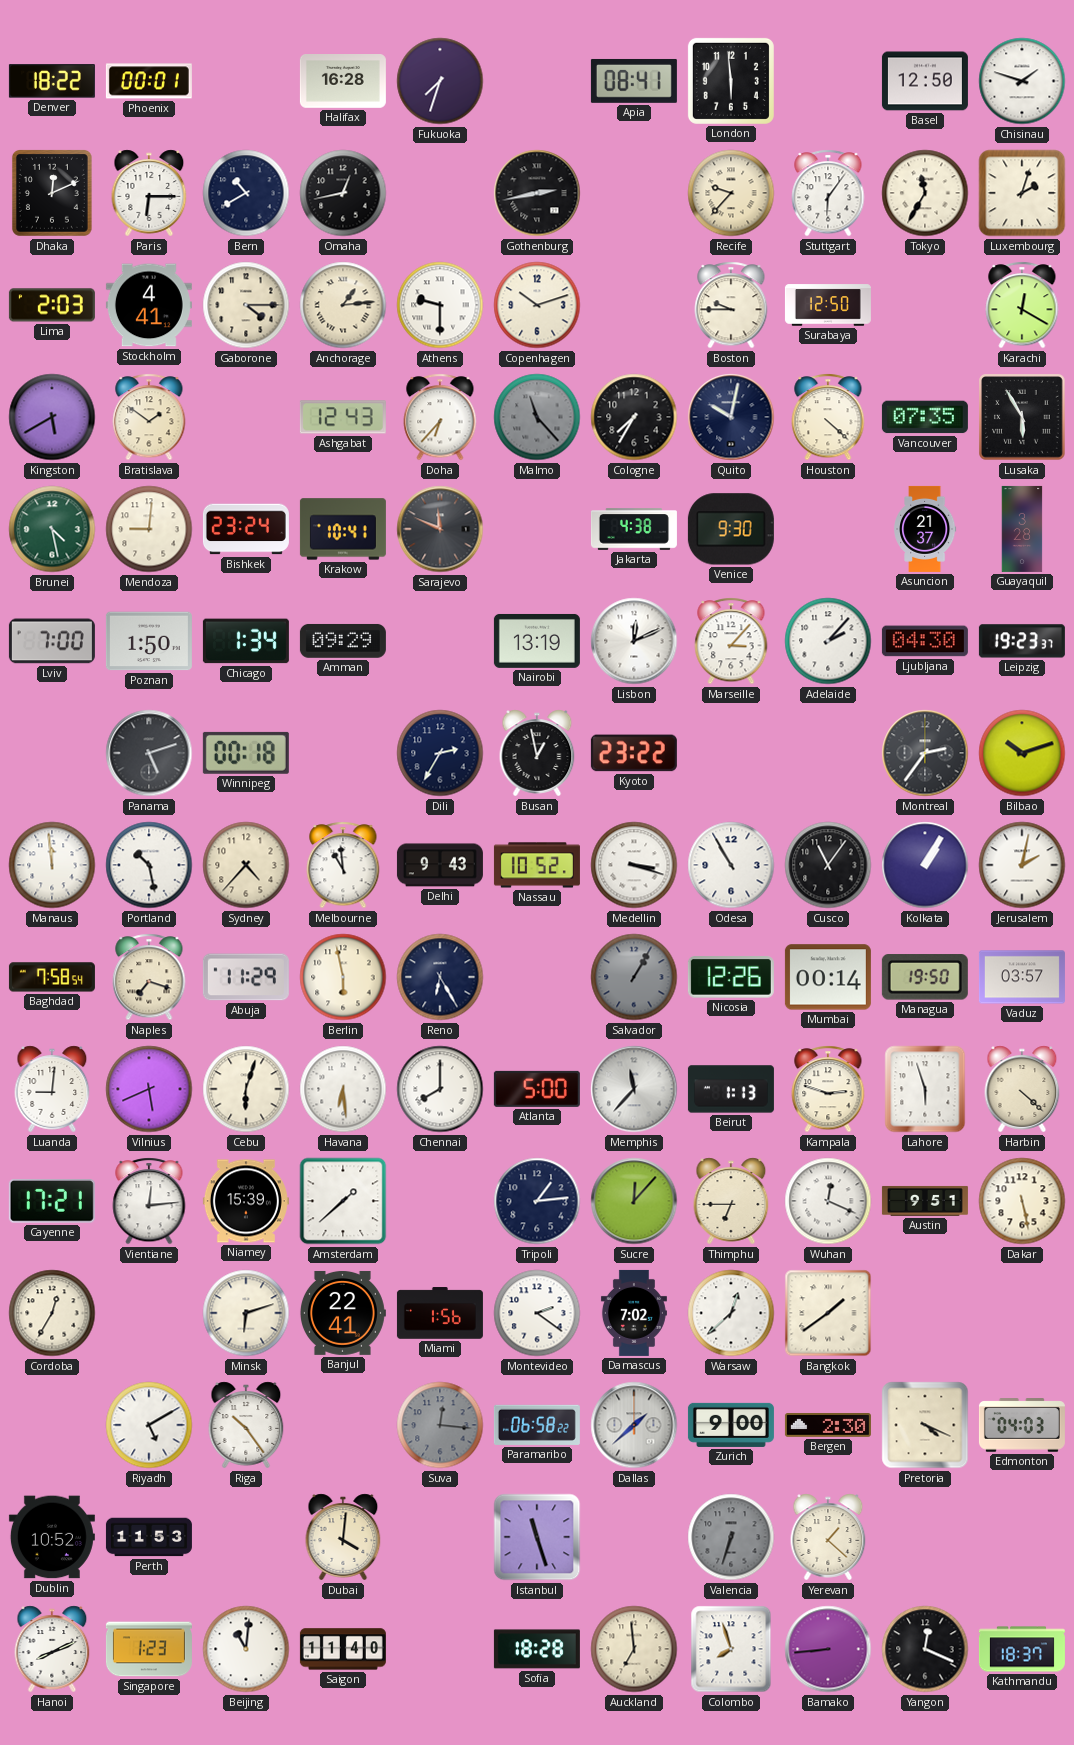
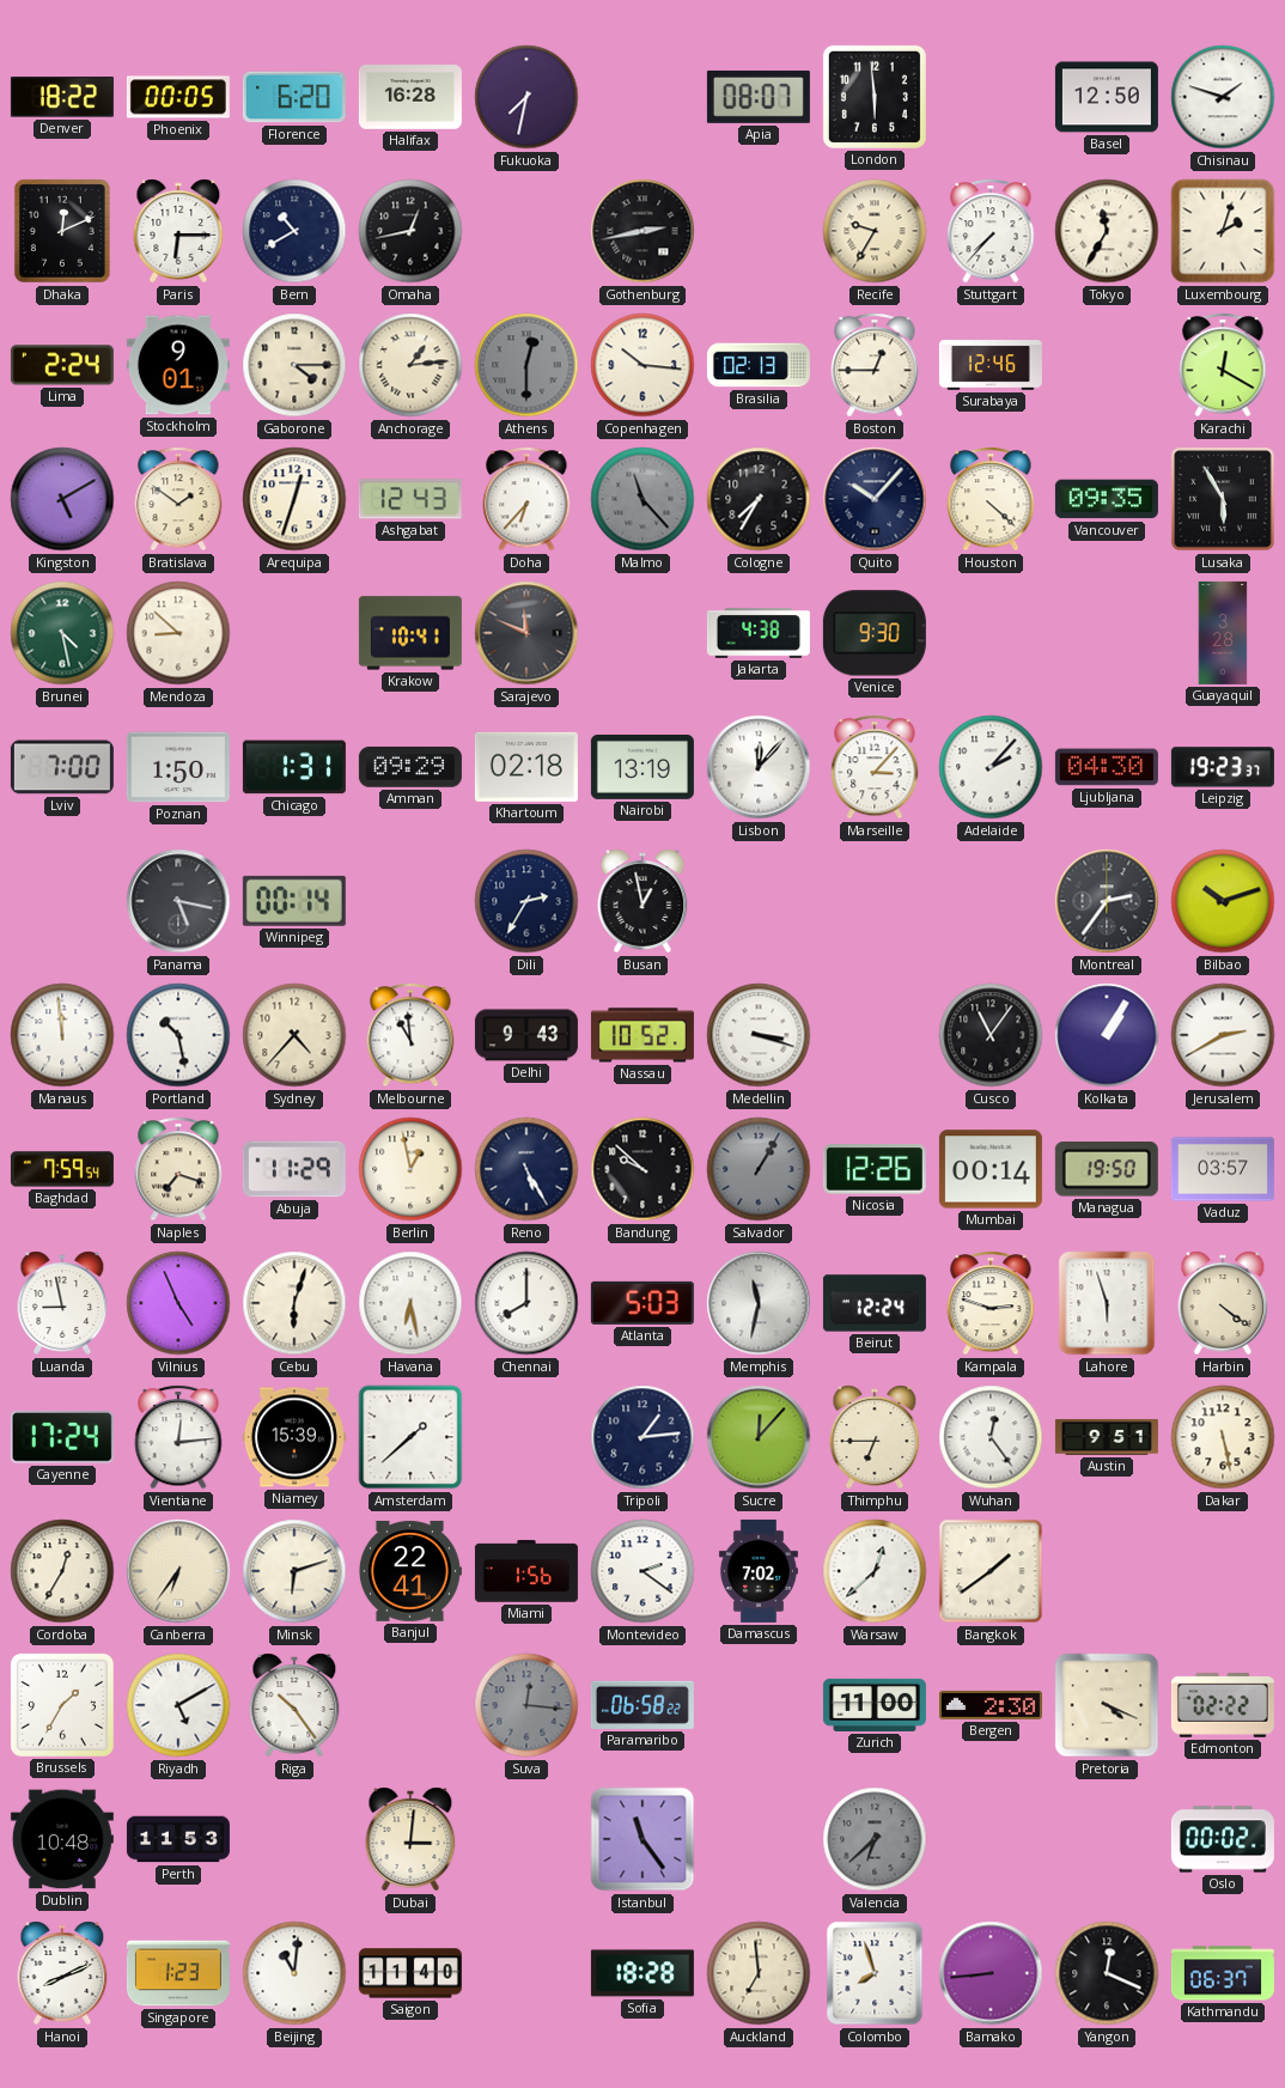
Phoenix: 00:01 -> 00:05 (178, 97)
Florence: none -> 6:20 (294, 97)
Fukuoka: 7:33 -> 7:32 (526, 97)
Apia: 08:41 -> 08:07 (759, 97)
Recife: 9:37 -> 9:35 (875, 231)
Stuttgart: 6:06 -> 7:37 (991, 231)
Lima: 2:03 -> 2:24 (62, 365)
Stockholm: 4:41 -> 9:01 (178, 365)
Athens: 9:30 -> 12:30 (526, 365)
Athens dial: white -> grey (526, 365)
Copenhagen: 10:12 -> 10:16 (642, 365)
Brasilia: none -> 02:13 (759, 365)
Boston: 9:45 -> 12:45 (875, 365)
Surabaya: 12:50 -> 12:46 (991, 365)
Kingston: 5:40 -> 5:10 (62, 499)
Arequipa: none -> 12:33 (294, 499)
Quito: 10:02 -> 10:07 (875, 499)
Vancouver: 07:35 -> 09:35 (1107, 499)
Mendoza: 9:01 -> 8:52 (178, 633)
Bishkek: 23:24 -> none (246, 529)
Asuncion: 21:37 -> none (926, 529)
Chicago: 1:34 -> 1:31 (294, 767)
Khartoum: none -> 02:18 (526, 767)
Lisbon: 12:11 -> 12:07 (759, 767)
Panama: 5:12 -> 5:17 (178, 901)
Winnipeg: 00:18 -> 00:14 (294, 901)
Kyoto: 23:22 -> none (634, 753)
Odesa: 10:55 -> none (731, 865)
Jerusalem: 2:02 -> 2:40 (1223, 1035)
Baghdad: 7:58 -> 7:59 (62, 1169)
Berlin: 5:58 -> 12:58 (410, 1169)
Reno: 6:25 -> 5:25 (526, 1169)
Bandung: none -> 9:52 (642, 1169)
Luanda: 9:01 -> 8:58 (62, 1303)
Vilnius: 5:41 -> 4:56 (178, 1303)
Havana: 6:29 -> 6:28 (410, 1303)
Atlanta: 5:00 -> 5:03 (642, 1303)
Memphis: 11:37 -> 11:32 (759, 1303)
Beirut: 1:13 -> 12:24 (875, 1303)
Harbin: 4:22 -> 4:21 (1223, 1303)
Cayenne: 17:21 -> 17:24 (62, 1438)
Wuhan: 12:19 -> 12:24 (991, 1437)
Canberra: none -> 6:36 (178, 1571)
Brussels: none -> 1:35 (62, 1705)
Dallas: 1:38 -> none (634, 1425)
Zurich: 9:00 -> 11:00 (875, 1705)
Edmonton: 04:03 -> 02:22 (1223, 1705)
Dublin: 10:52 -> 10:48 (62, 1839)
Dubai: 4:01 -> 3:01 (410, 1839)
Istanbul: 11:27 -> 11:24 (642, 1839)
Valencia: 6:33 -> 6:38 (875, 1839)
Yerevan: 1:22 -> none (828, 1537)
Oslo: none -> 00:02 (1223, 1839)
Kathmandu: 18:37 -> 06:37 (1223, 1973)
